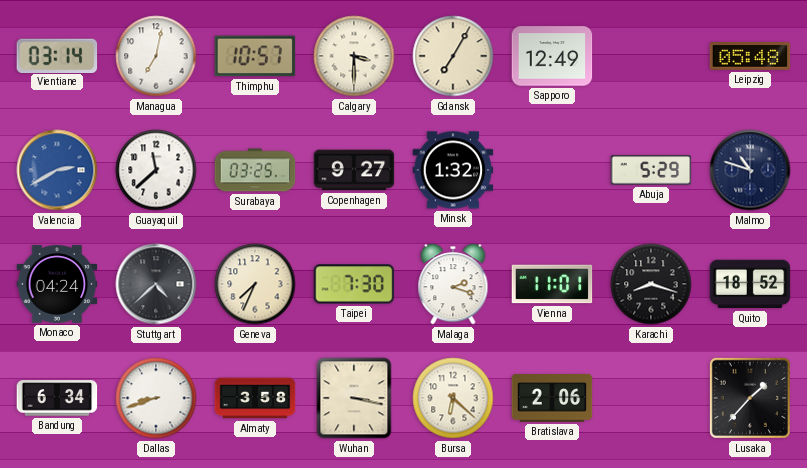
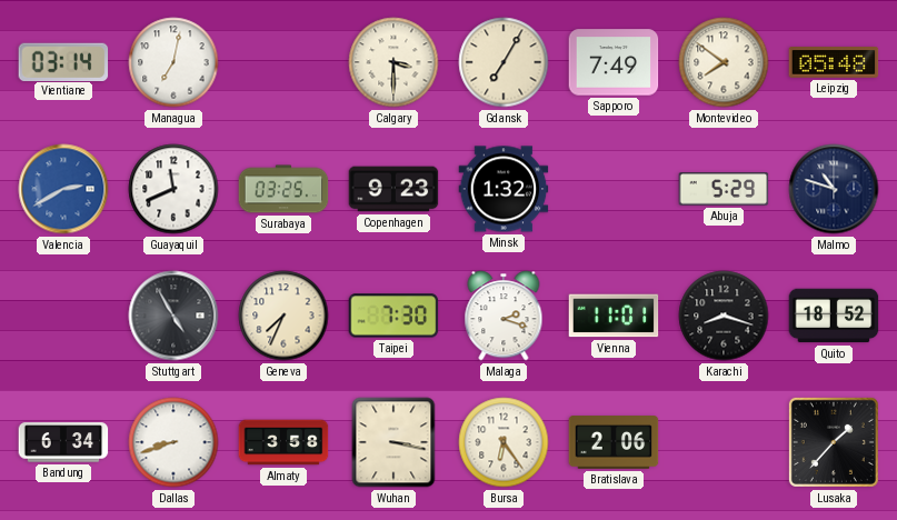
Thimphu: 10:57 -> none (255, 56)
Sapporo: 12:49 -> 7:49 (614, 62)
Montevideo: none -> 7:51 (724, 62)
Guayaquil: 11:38 -> 11:41 (173, 189)
Copenhagen: 9:27 -> 9:23 (393, 189)
Monaco: 04:24 -> none (57, 284)
Stuttgart: 4:38 -> 4:55 (173, 316)
Bursa: 6:22 -> 6:24 (504, 442)
